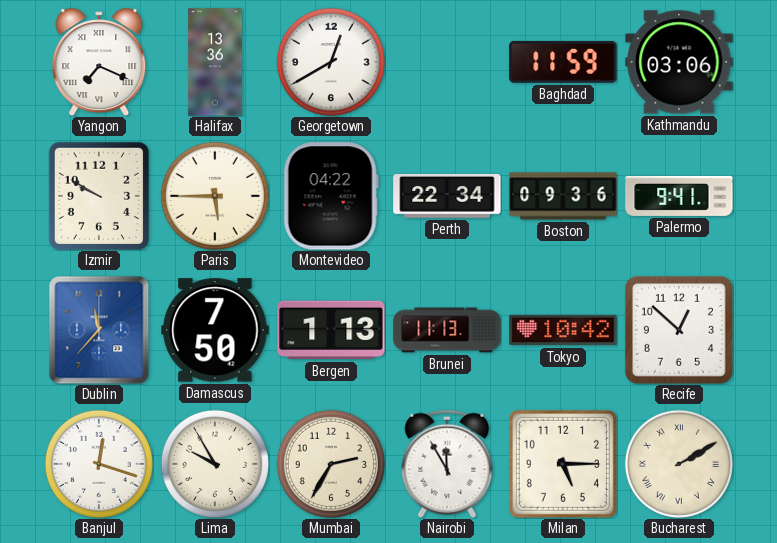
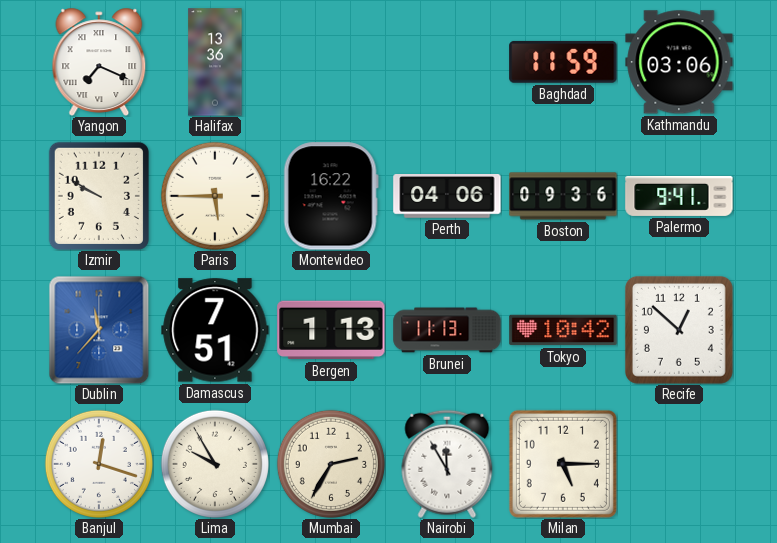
Georgetown: 12:40 -> none (331, 62)
Montevideo: 04:22 -> 16:22 (331, 196)
Perth: 22:34 -> 04:06 (447, 196)
Damascus: 7:50 -> 7:51 (215, 330)
Bucharest: 2:10 -> none (679, 464)
